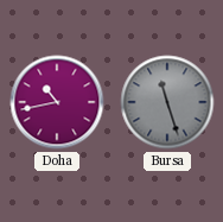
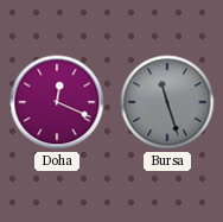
Doha: 10:43 -> 12:19 (57, 102)
